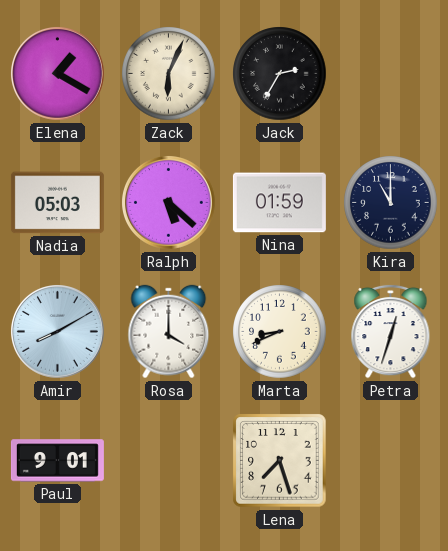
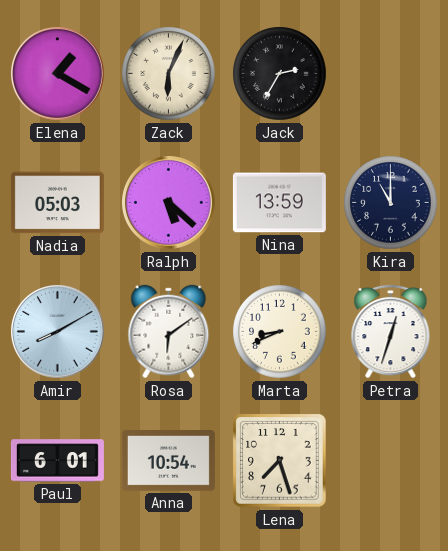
Nina: 01:59 -> 13:59 (279, 203)
Rosa: 4:00 -> 6:09 (169, 332)
Paul: 9:01 -> 6:01 (57, 461)
Anna: none -> 10:54 (168, 461)
